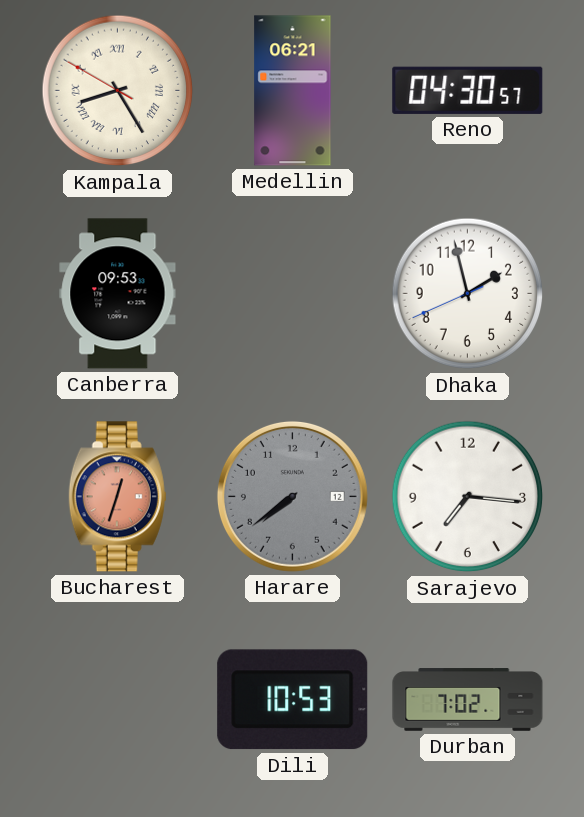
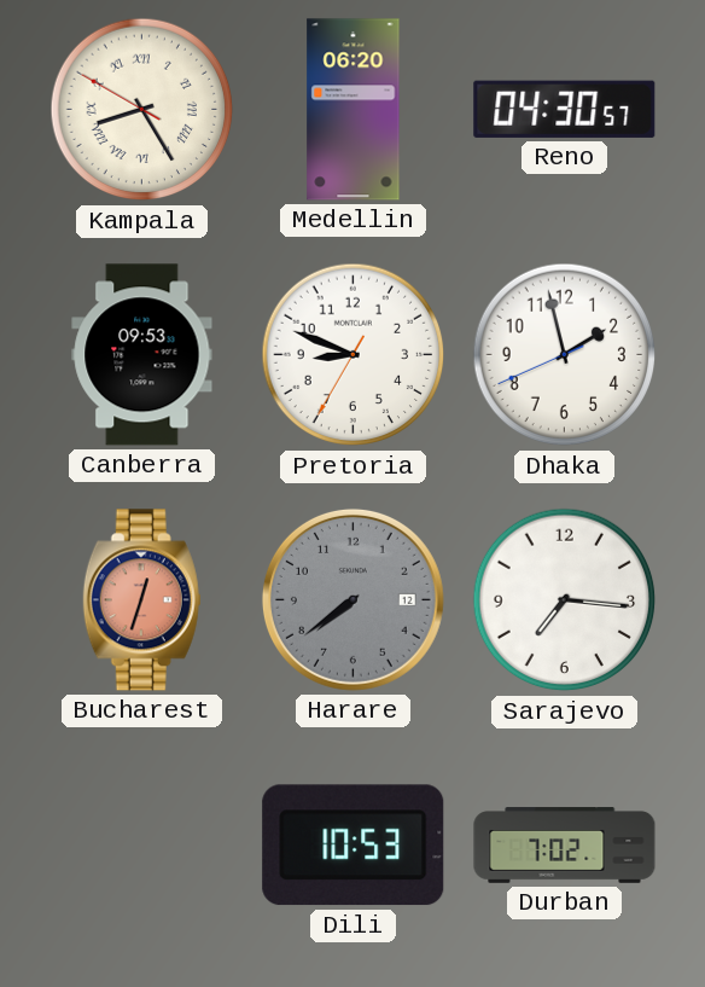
Medellin: 06:21 -> 06:20 (354, 110)
Pretoria: none -> 8:48 (354, 355)
